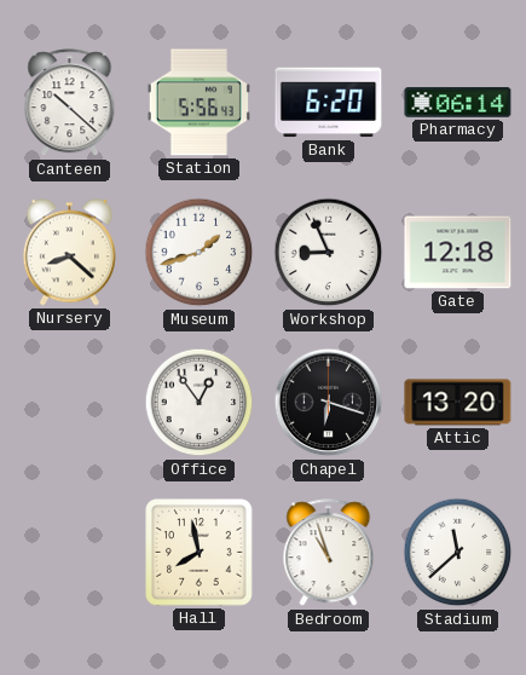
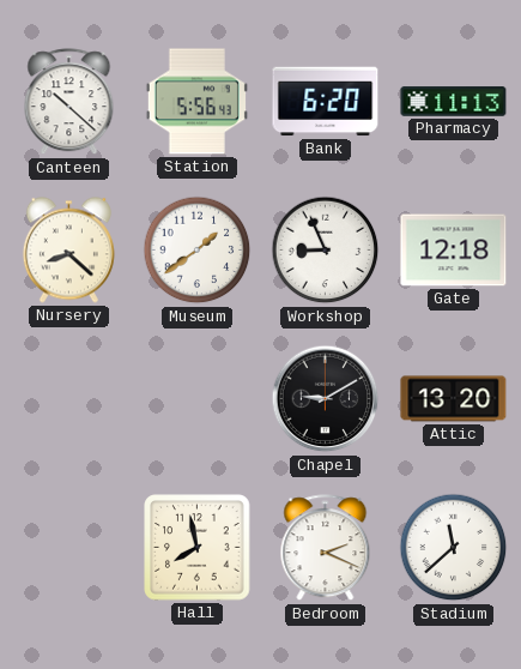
Pharmacy: 06:14 -> 11:13 (454, 102)
Museum: 1:42 -> 1:39 (198, 251)
Office: 12:54 -> none (200, 403)
Chapel: 6:18 -> 9:10 (326, 399)
Bedroom: 10:57 -> 2:19 (326, 548)
